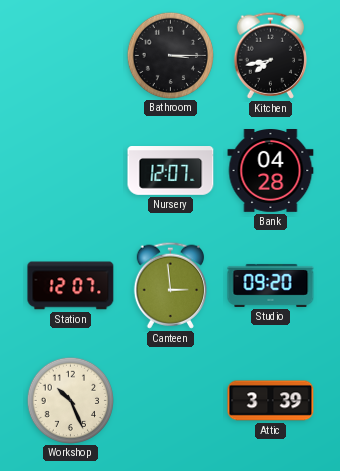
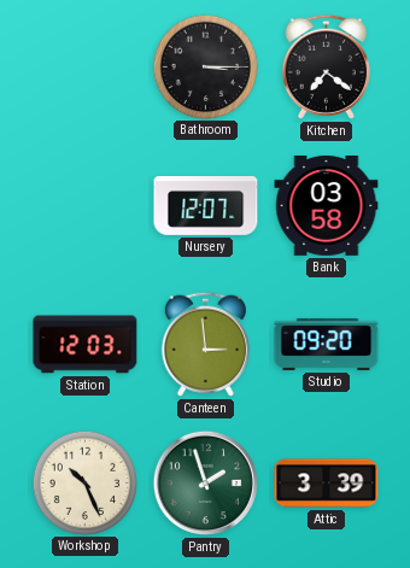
Kitchen: 7:43 -> 7:21 (327, 66)
Bank: 04:28 -> 03:58 (327, 206)
Station: 12:07 -> 12:03 (86, 345)
Pantry: none -> 1:57 (205, 482)
